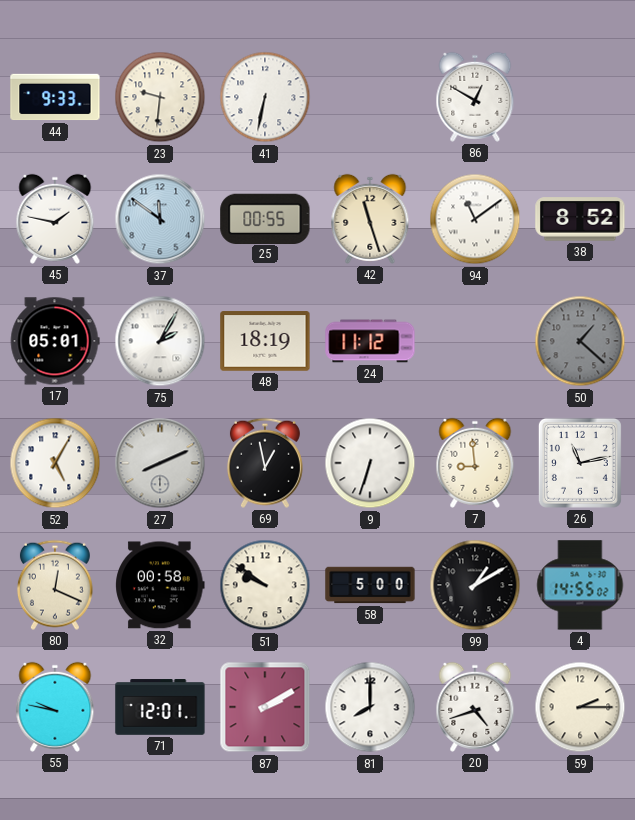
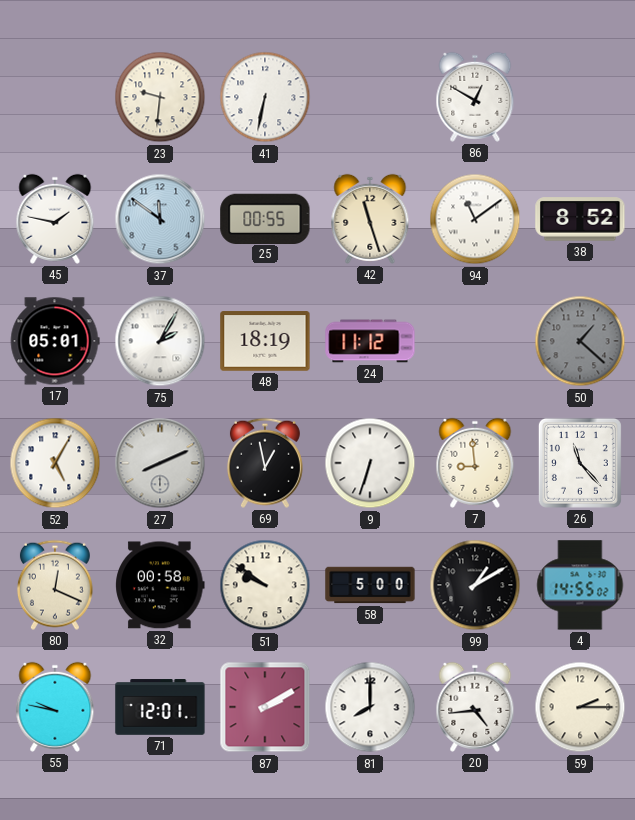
44: 9:33 -> none (55, 97)
26: 11:13 -> 11:23 (580, 463)
20: 4:42 -> 4:44 (475, 707)
